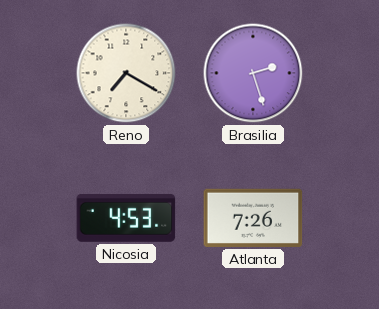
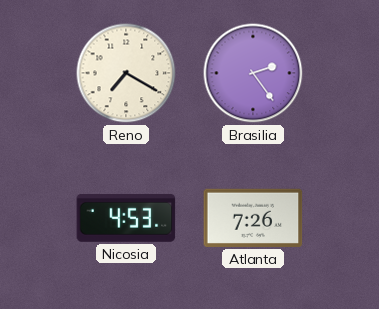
Brasilia: 2:27 -> 2:24 (253, 73)
